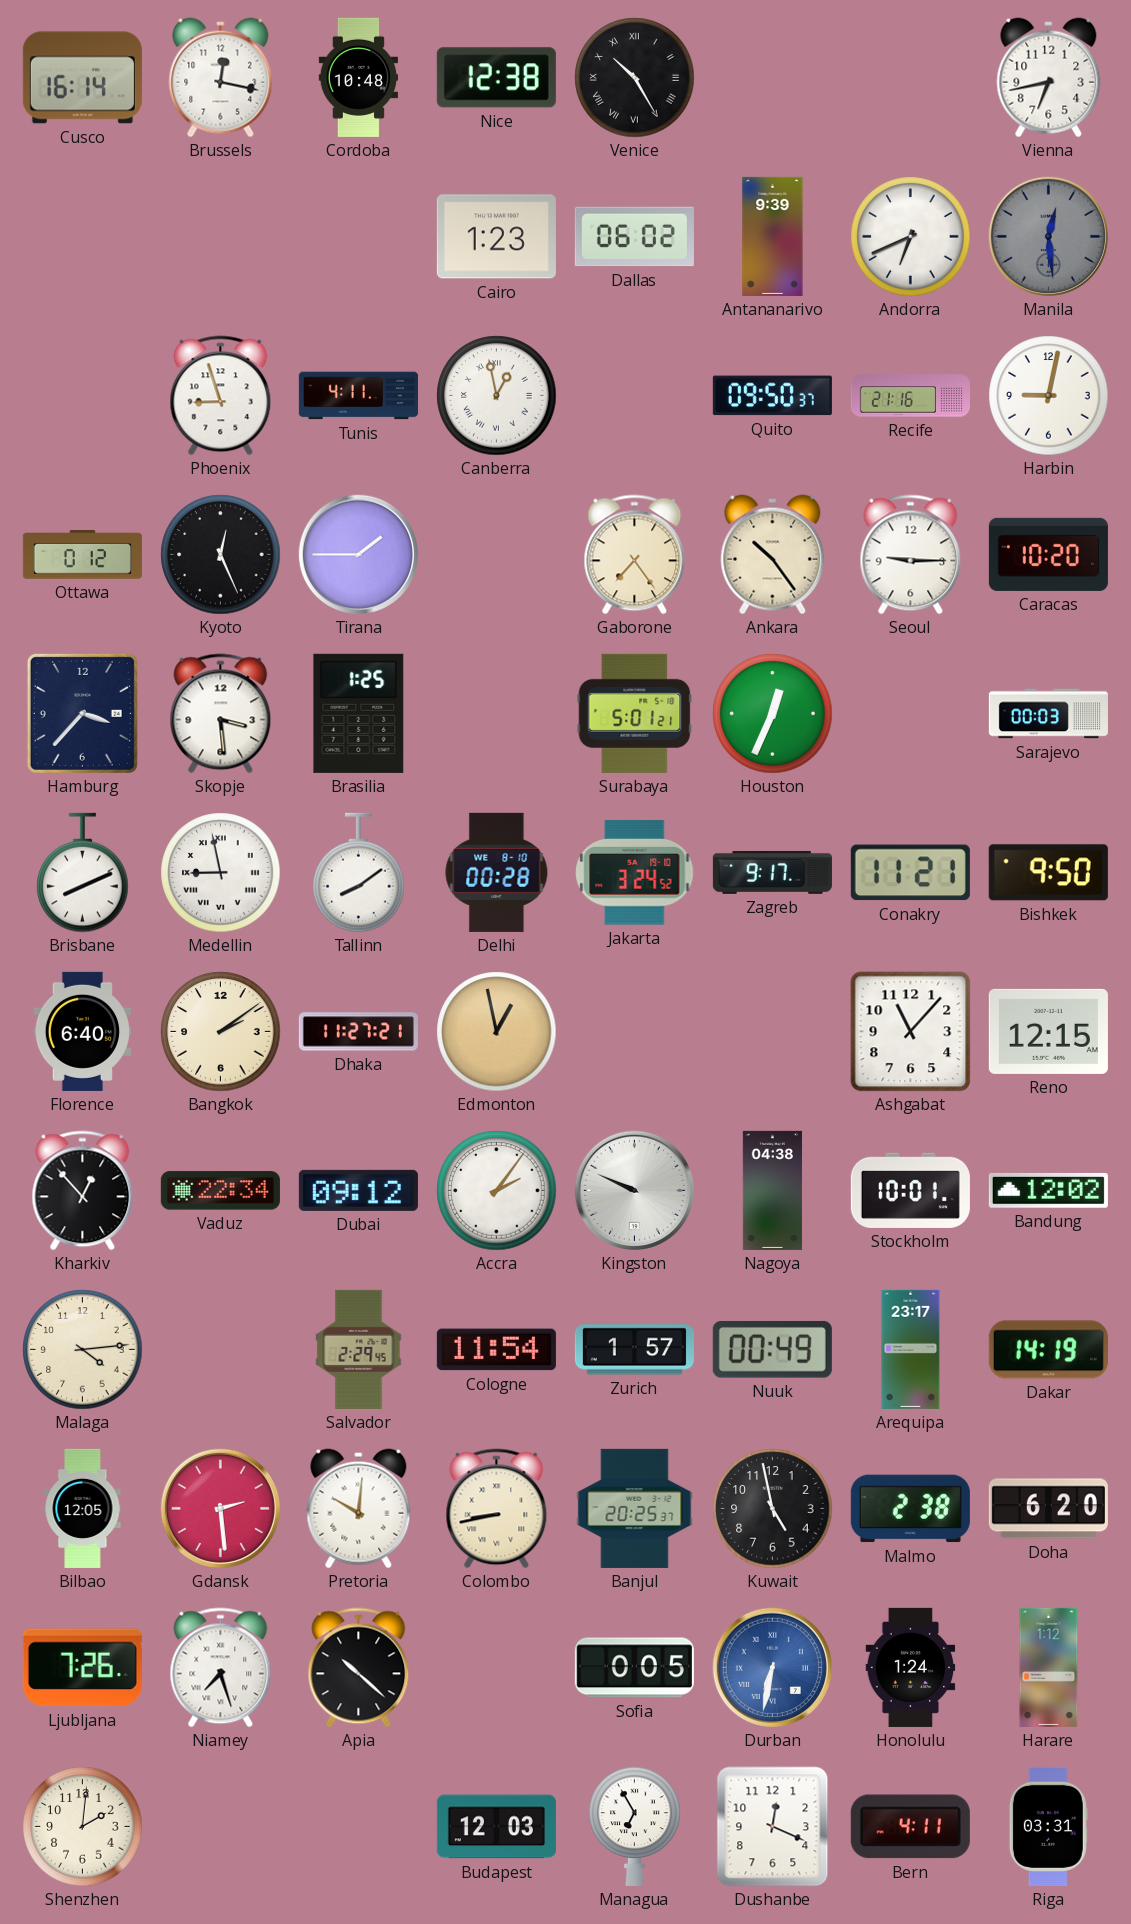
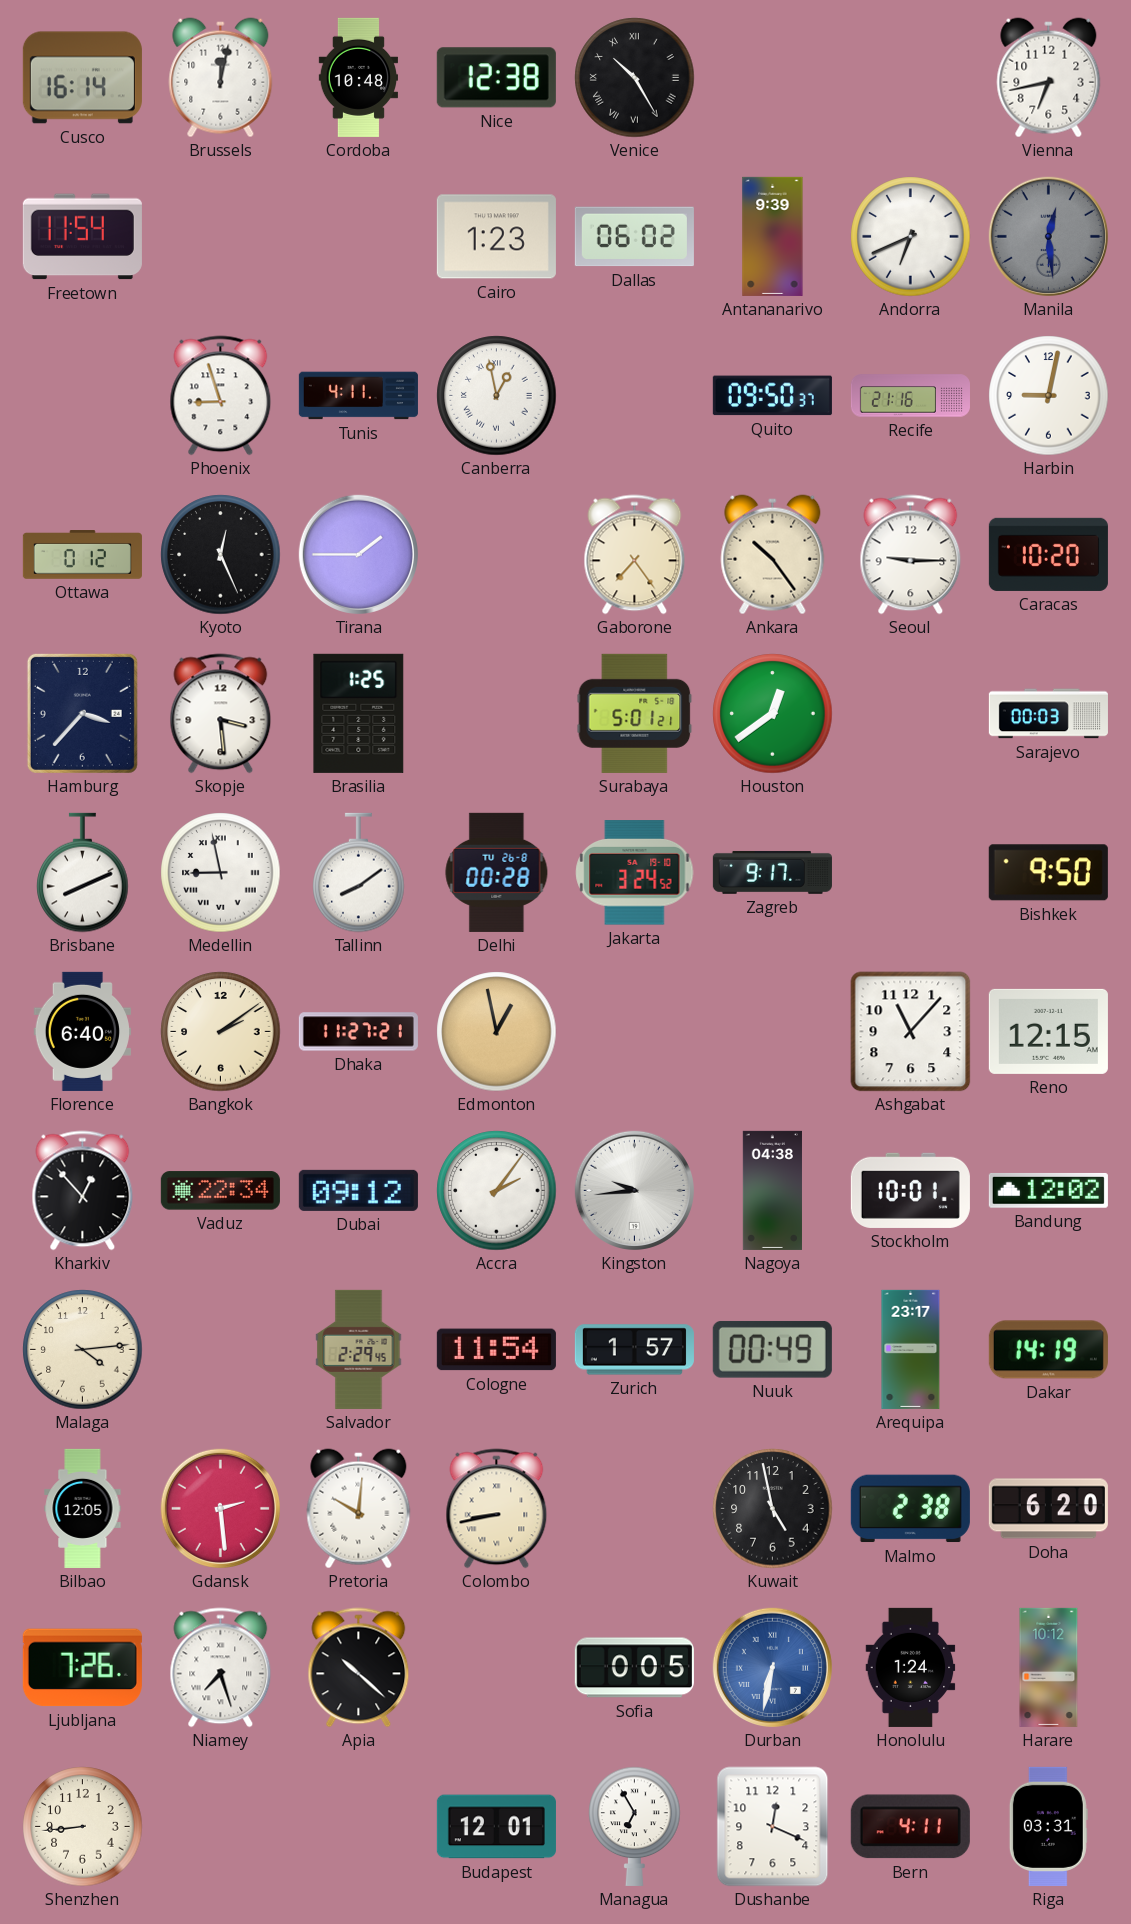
Brussels: 12:17 -> 12:02 (221, 78)
Freetown: none -> 11:54 (82, 237)
Houston: 12:34 -> 12:39 (773, 714)
Delhi date: WE 8-10 -> TU 26-8 (497, 872)
Conakry: 11:21 -> none (910, 873)
Kingston: 9:49 -> 9:44 (634, 1190)
Banjul: 20:25 -> none (635, 1508)
Harare: 1:12 -> 10:12 (1049, 1667)
Shenzhen: 2:01 -> 8:44 (83, 1827)
Budapest: 12:03 -> 12:01 (496, 1827)
